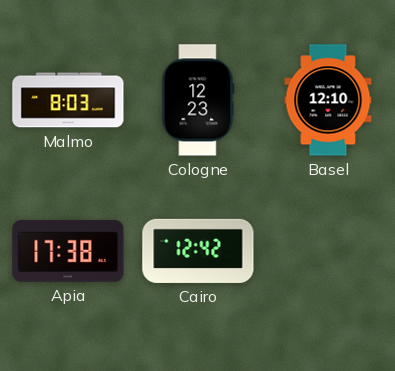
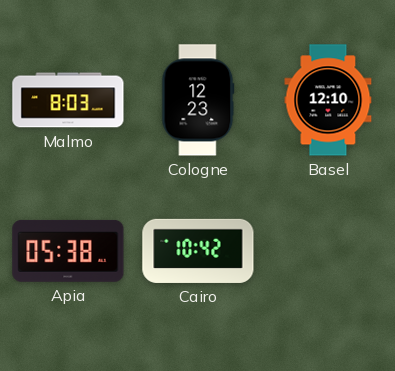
Apia: 17:38 -> 05:38 (68, 251)
Cairo: 12:42 -> 10:42 (198, 251)
